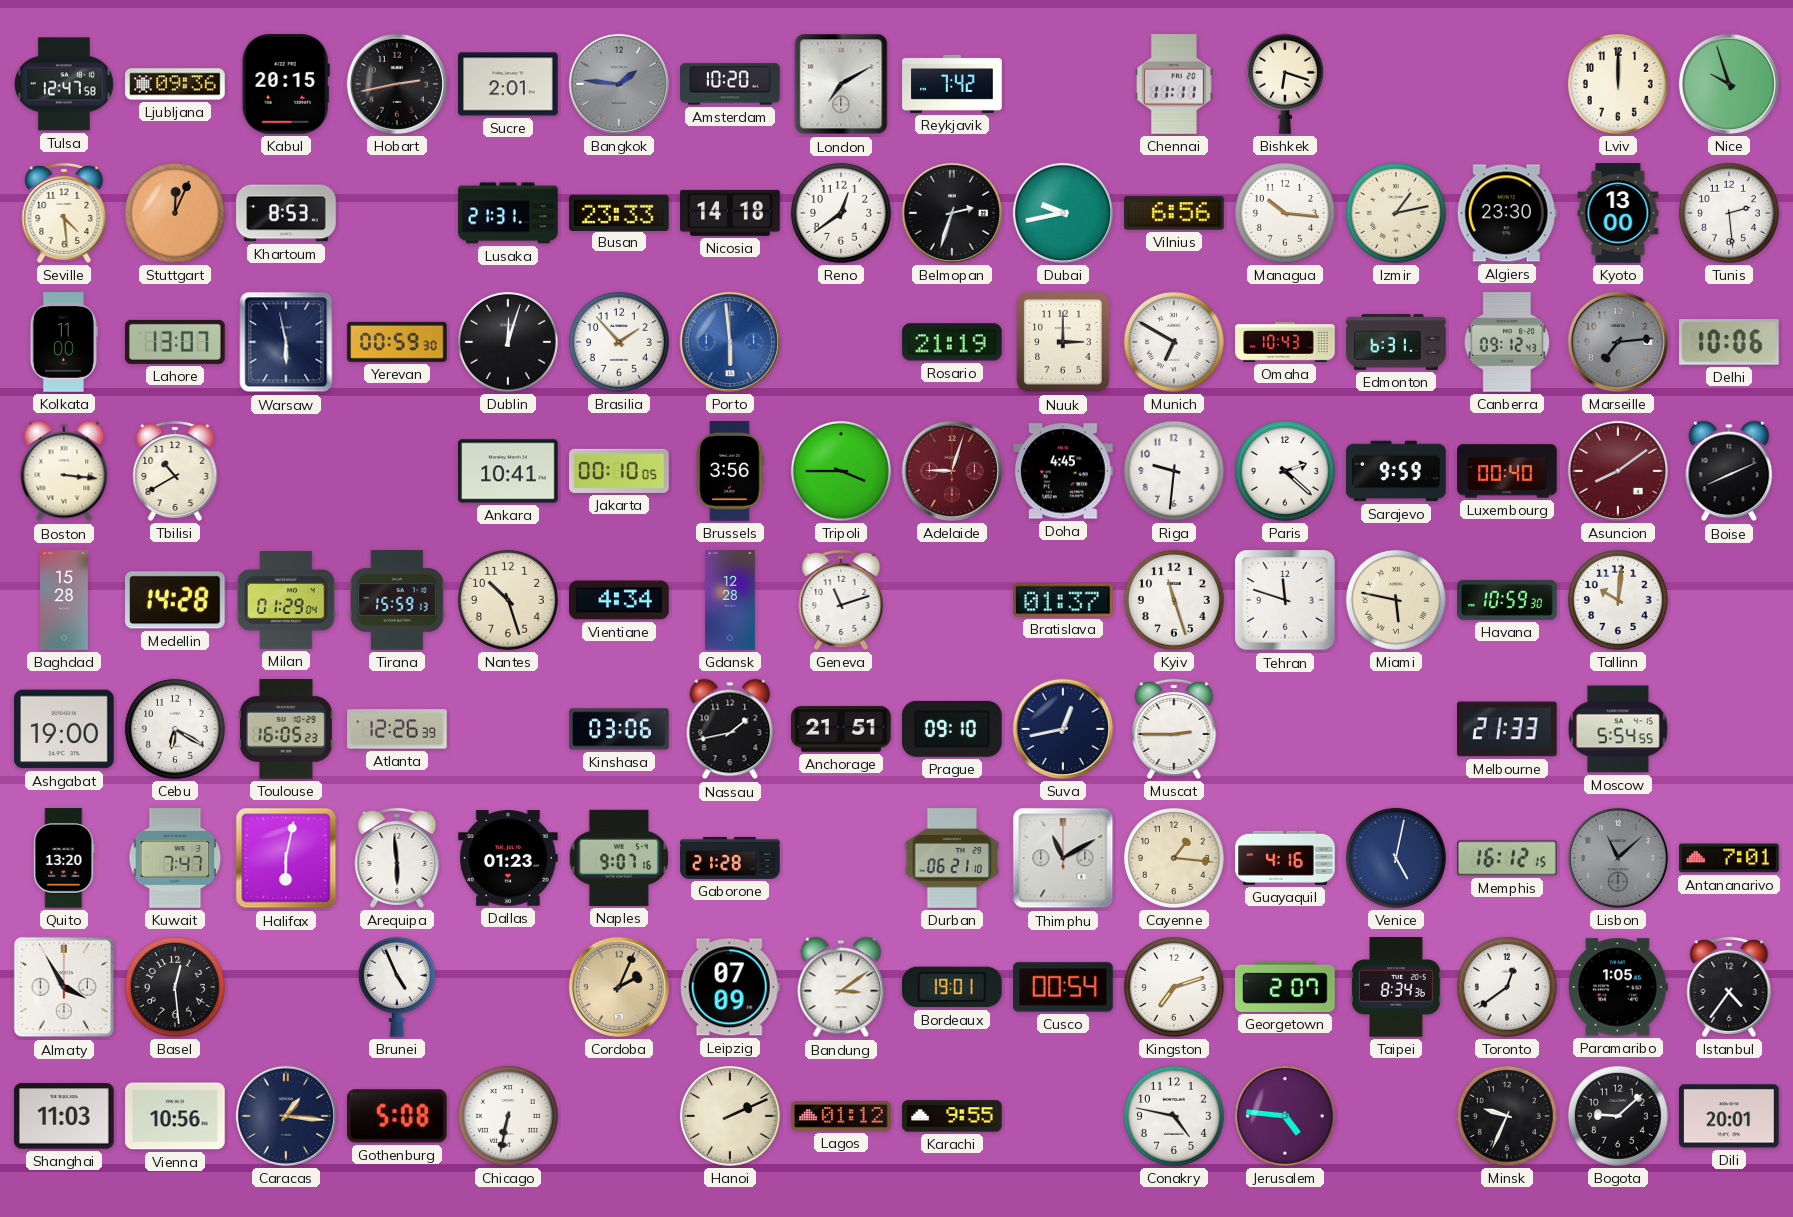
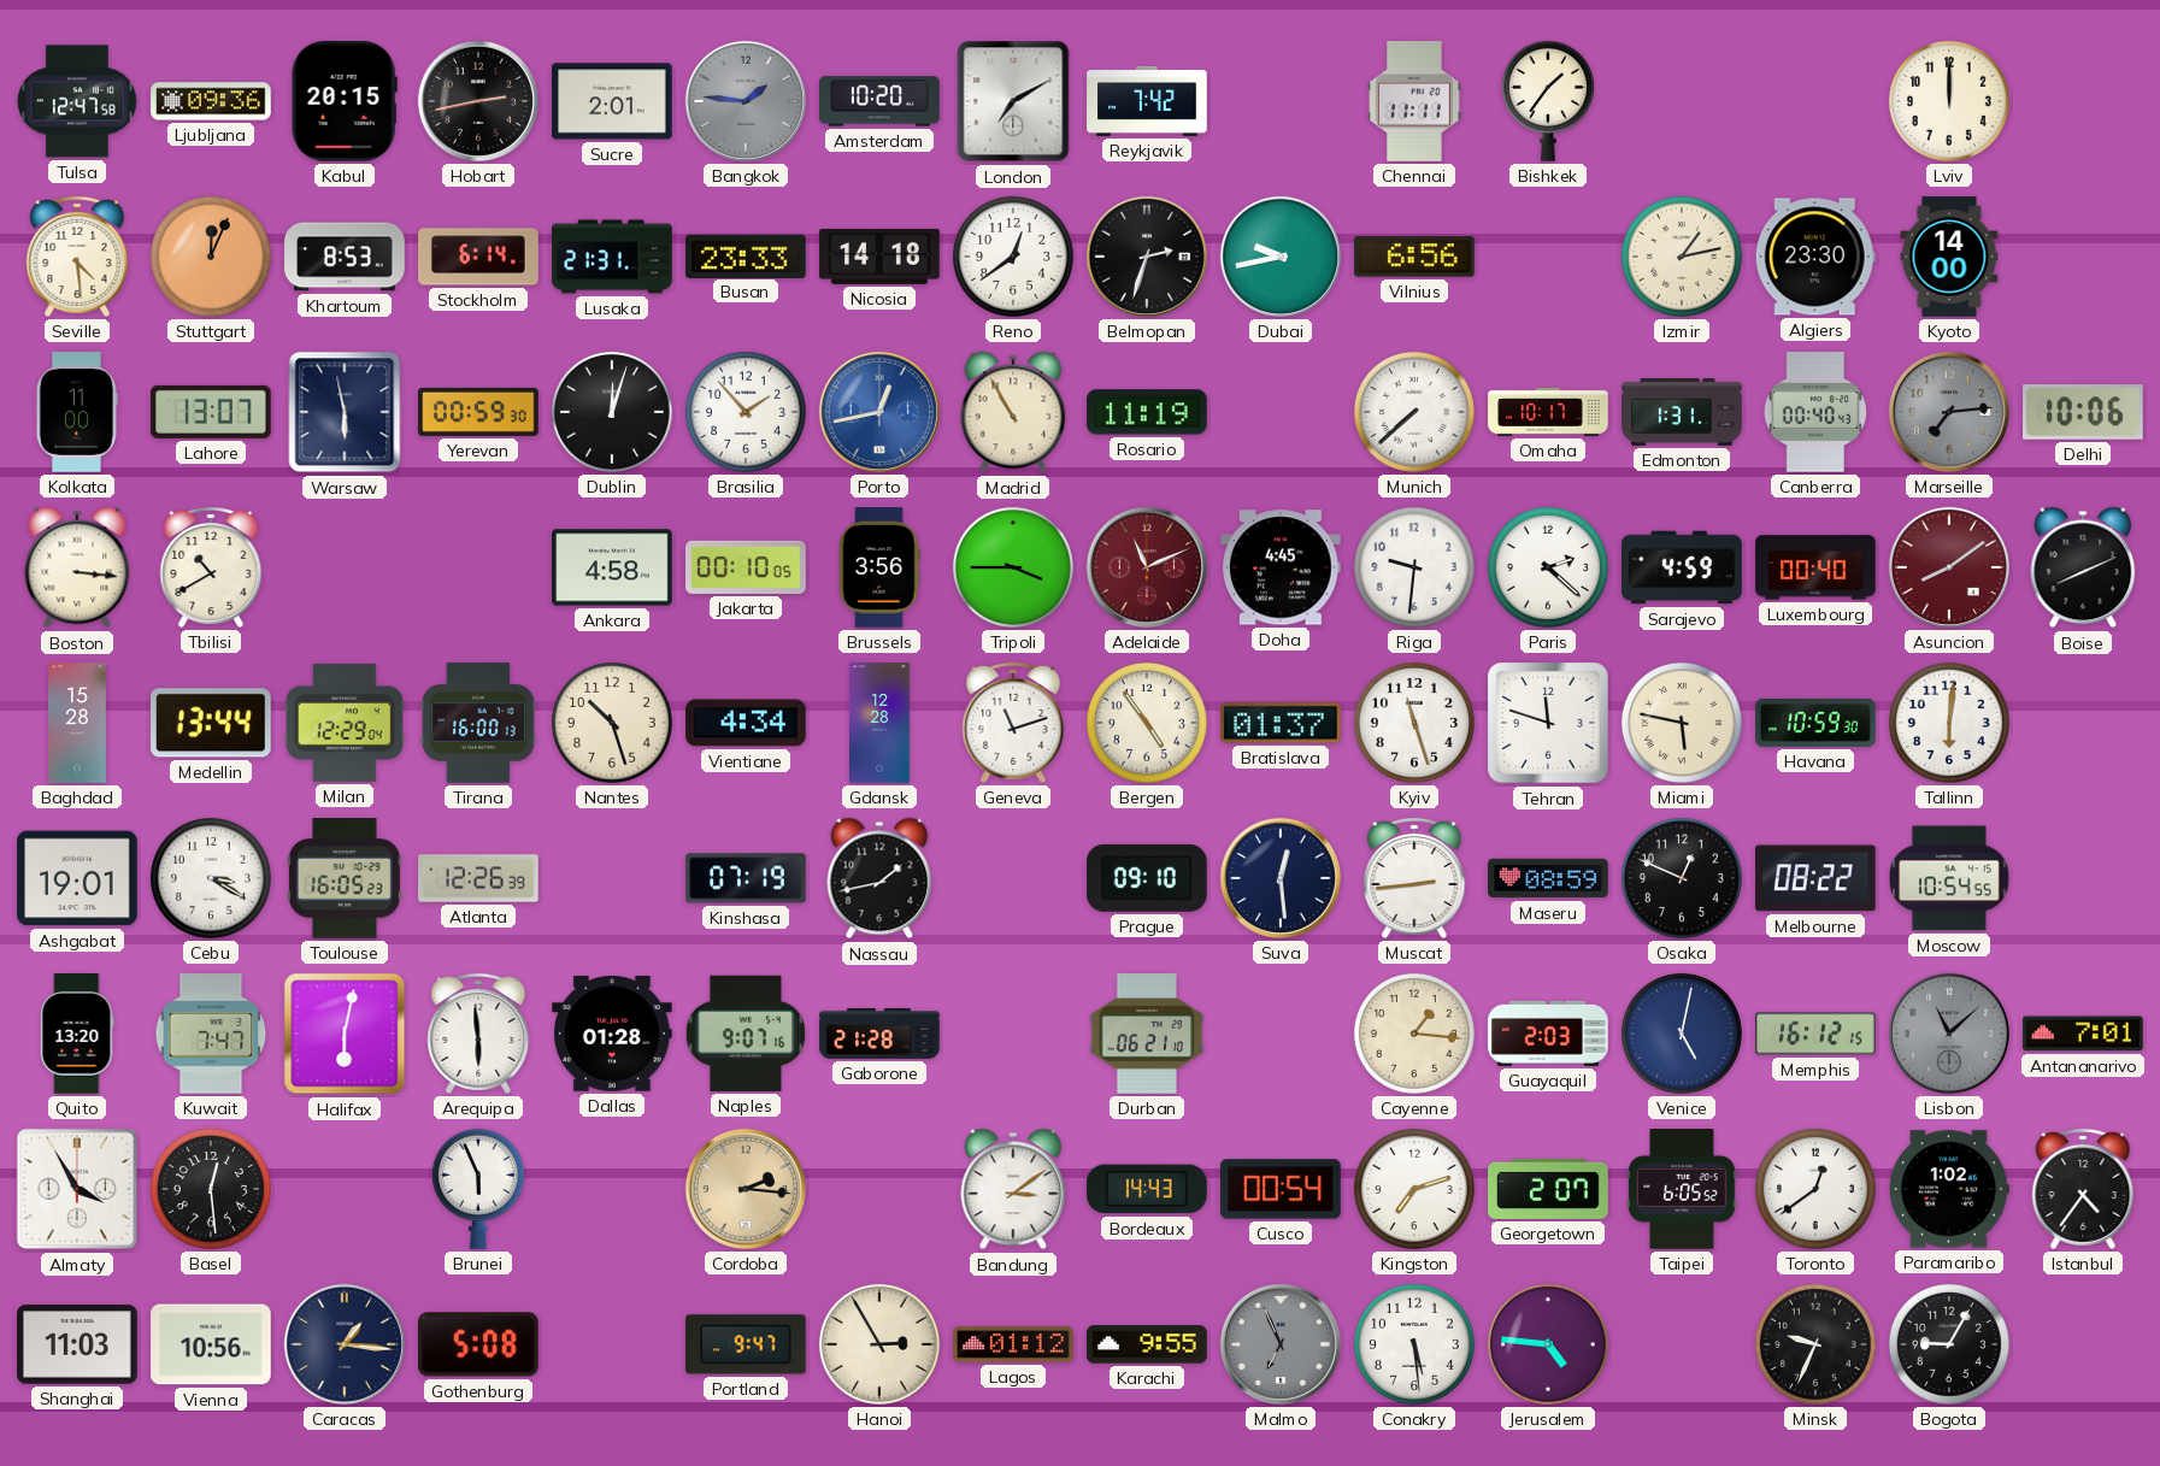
Bishkek: 6:18 -> 1:36 (1548, 101)
Nice: 9:57 -> none (1729, 84)
Stockholm: none -> 6:14 (478, 257)
Managua: 10:16 -> none (1285, 213)
Kyoto: 13:00 -> 14:00 (1949, 257)
Tunis: 2:29 -> none (1729, 213)
Porto: 5:59 -> 12:43 (879, 412)
Madrid: none -> 10:55 (1013, 412)
Rosario: 21:19 -> 11:19 (1147, 412)
Nuuk: 3:00 -> none (1063, 342)
Munich: 6:50 -> 7:38 (1414, 412)
Omaha: 10:43 -> 10:17 (1548, 412)
Edmonton: 6:31 -> 1:31 (1682, 412)
Canberra: 09:12 -> 00:40 (1815, 412)
Ankara: 10:41 -> 4:58 (612, 567)
Adelaide: 9:03 -> 11:11 (1147, 567)
Sarajevo: 9:59 -> 4:59 (1682, 567)
Medellin: 14:28 -> 13:44 (212, 723)
Milan: 01:29 -> 12:29 (345, 723)
Tirana: 15:59 -> 16:00 (479, 723)
Bergen: none -> 4:54 (1147, 723)
Tallinn: 10:01 -> 6:01 (1949, 723)
Ashgabat: 19:00 -> 19:01 (77, 878)
Cebu: 6:20 -> 3:20 (211, 878)
Kinshasa: 03:06 -> 07:19 (746, 878)
Anchorage: 21:51 -> none (841, 729)
Suva: 12:43 -> 12:29 (1281, 878)
Muscat: 2:45 -> 2:44 (1414, 878)
Maseru: none -> 08:59 (1548, 878)
Osaka: none -> 12:49 (1682, 878)
Melbourne: 21:33 -> 08:22 (1817, 878)
Moscow: 5:54 -> 10:54 (1950, 878)
Dallas: 01:23 -> 01:28 (612, 1034)
Thimphu: 11:10 -> none (1063, 858)
Guayaquil: 4:16 -> 2:03 (1548, 1034)
Brunei: 4:56 -> 5:56 (478, 1189)
Cordoba: 2:04 -> 2:16 (746, 1189)
Leipzig: 07:09 -> none (730, 987)
Bordeaux: 19:01 -> 14:43 (1148, 1189)
Taipei: 8:34 -> 6:05 (1682, 1189)
Paramaribo: 1:05 -> 1:02 (1950, 1189)
Chicago: 6:32 -> none (508, 1116)
Portland: none -> 9:47 (746, 1344)
Hanoi: 2:11 -> 2:55 (879, 1344)
Malmo: none -> 6:56 (1281, 1344)
Conakry: 4:47 -> 5:29 (1414, 1344)
Bogota: 9:08 -> 9:05 (1949, 1344)
Dili: 20:01 -> none (1729, 1116)
